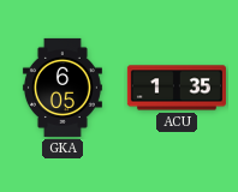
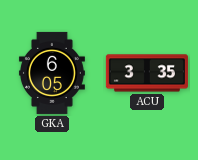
ACU: 1:35 -> 3:35 (147, 73)
